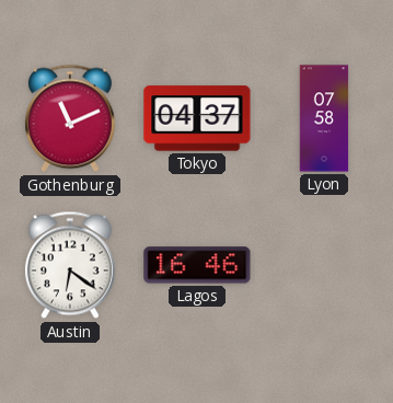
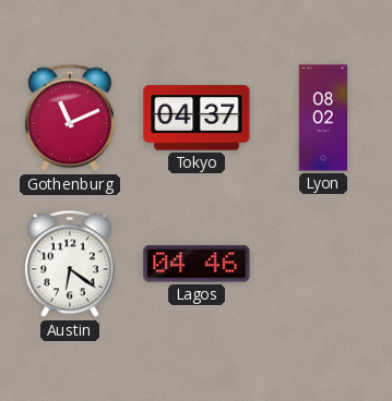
Lyon: 07:58 -> 08:02 (323, 118)
Lagos: 16:46 -> 04:46 (197, 264)
